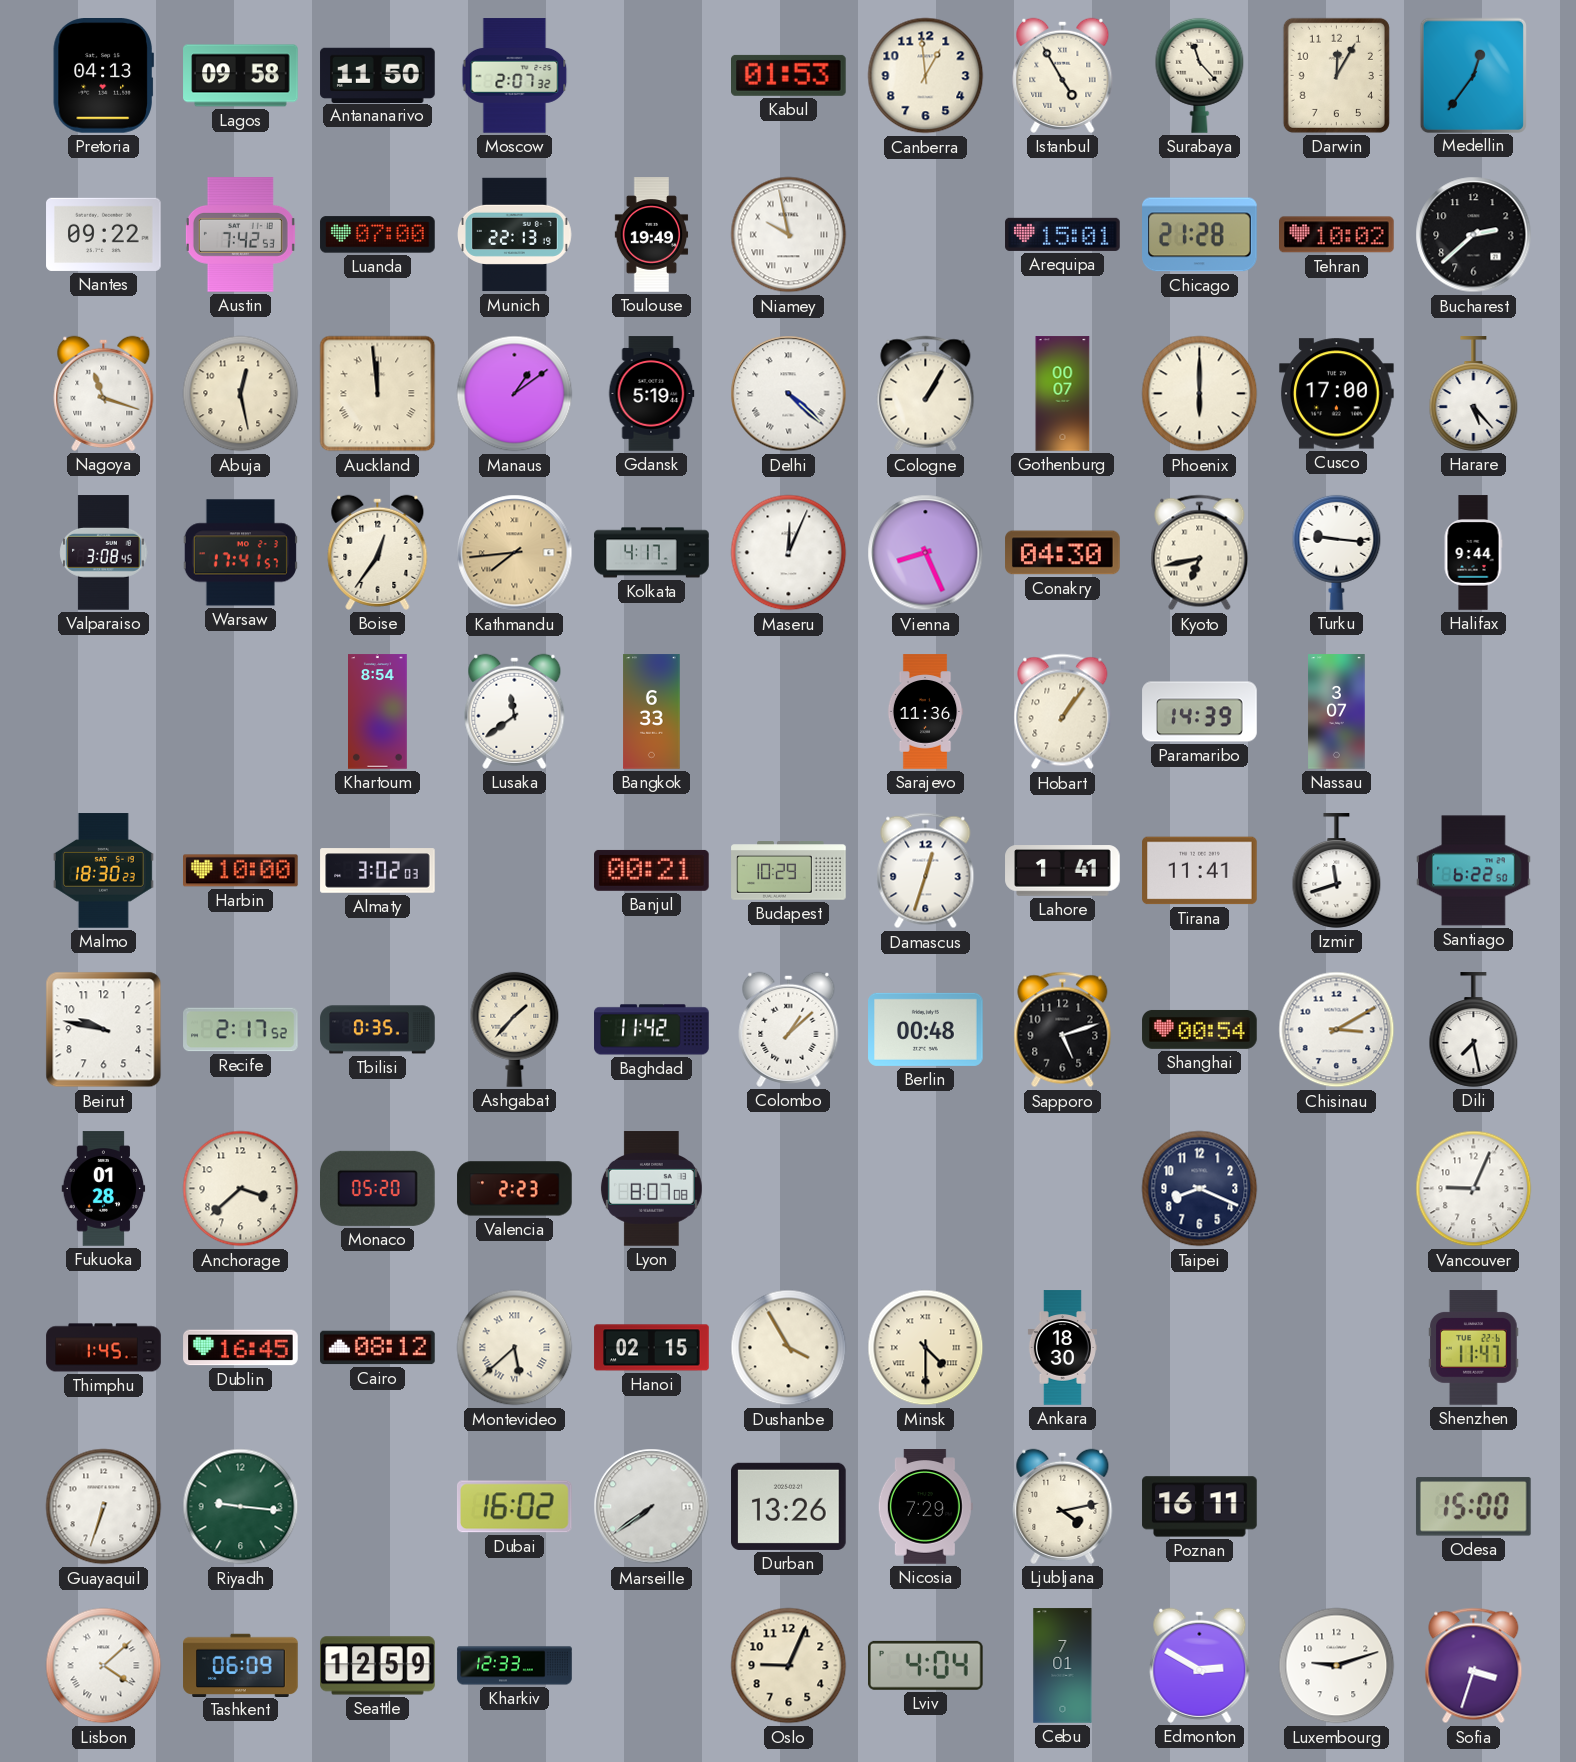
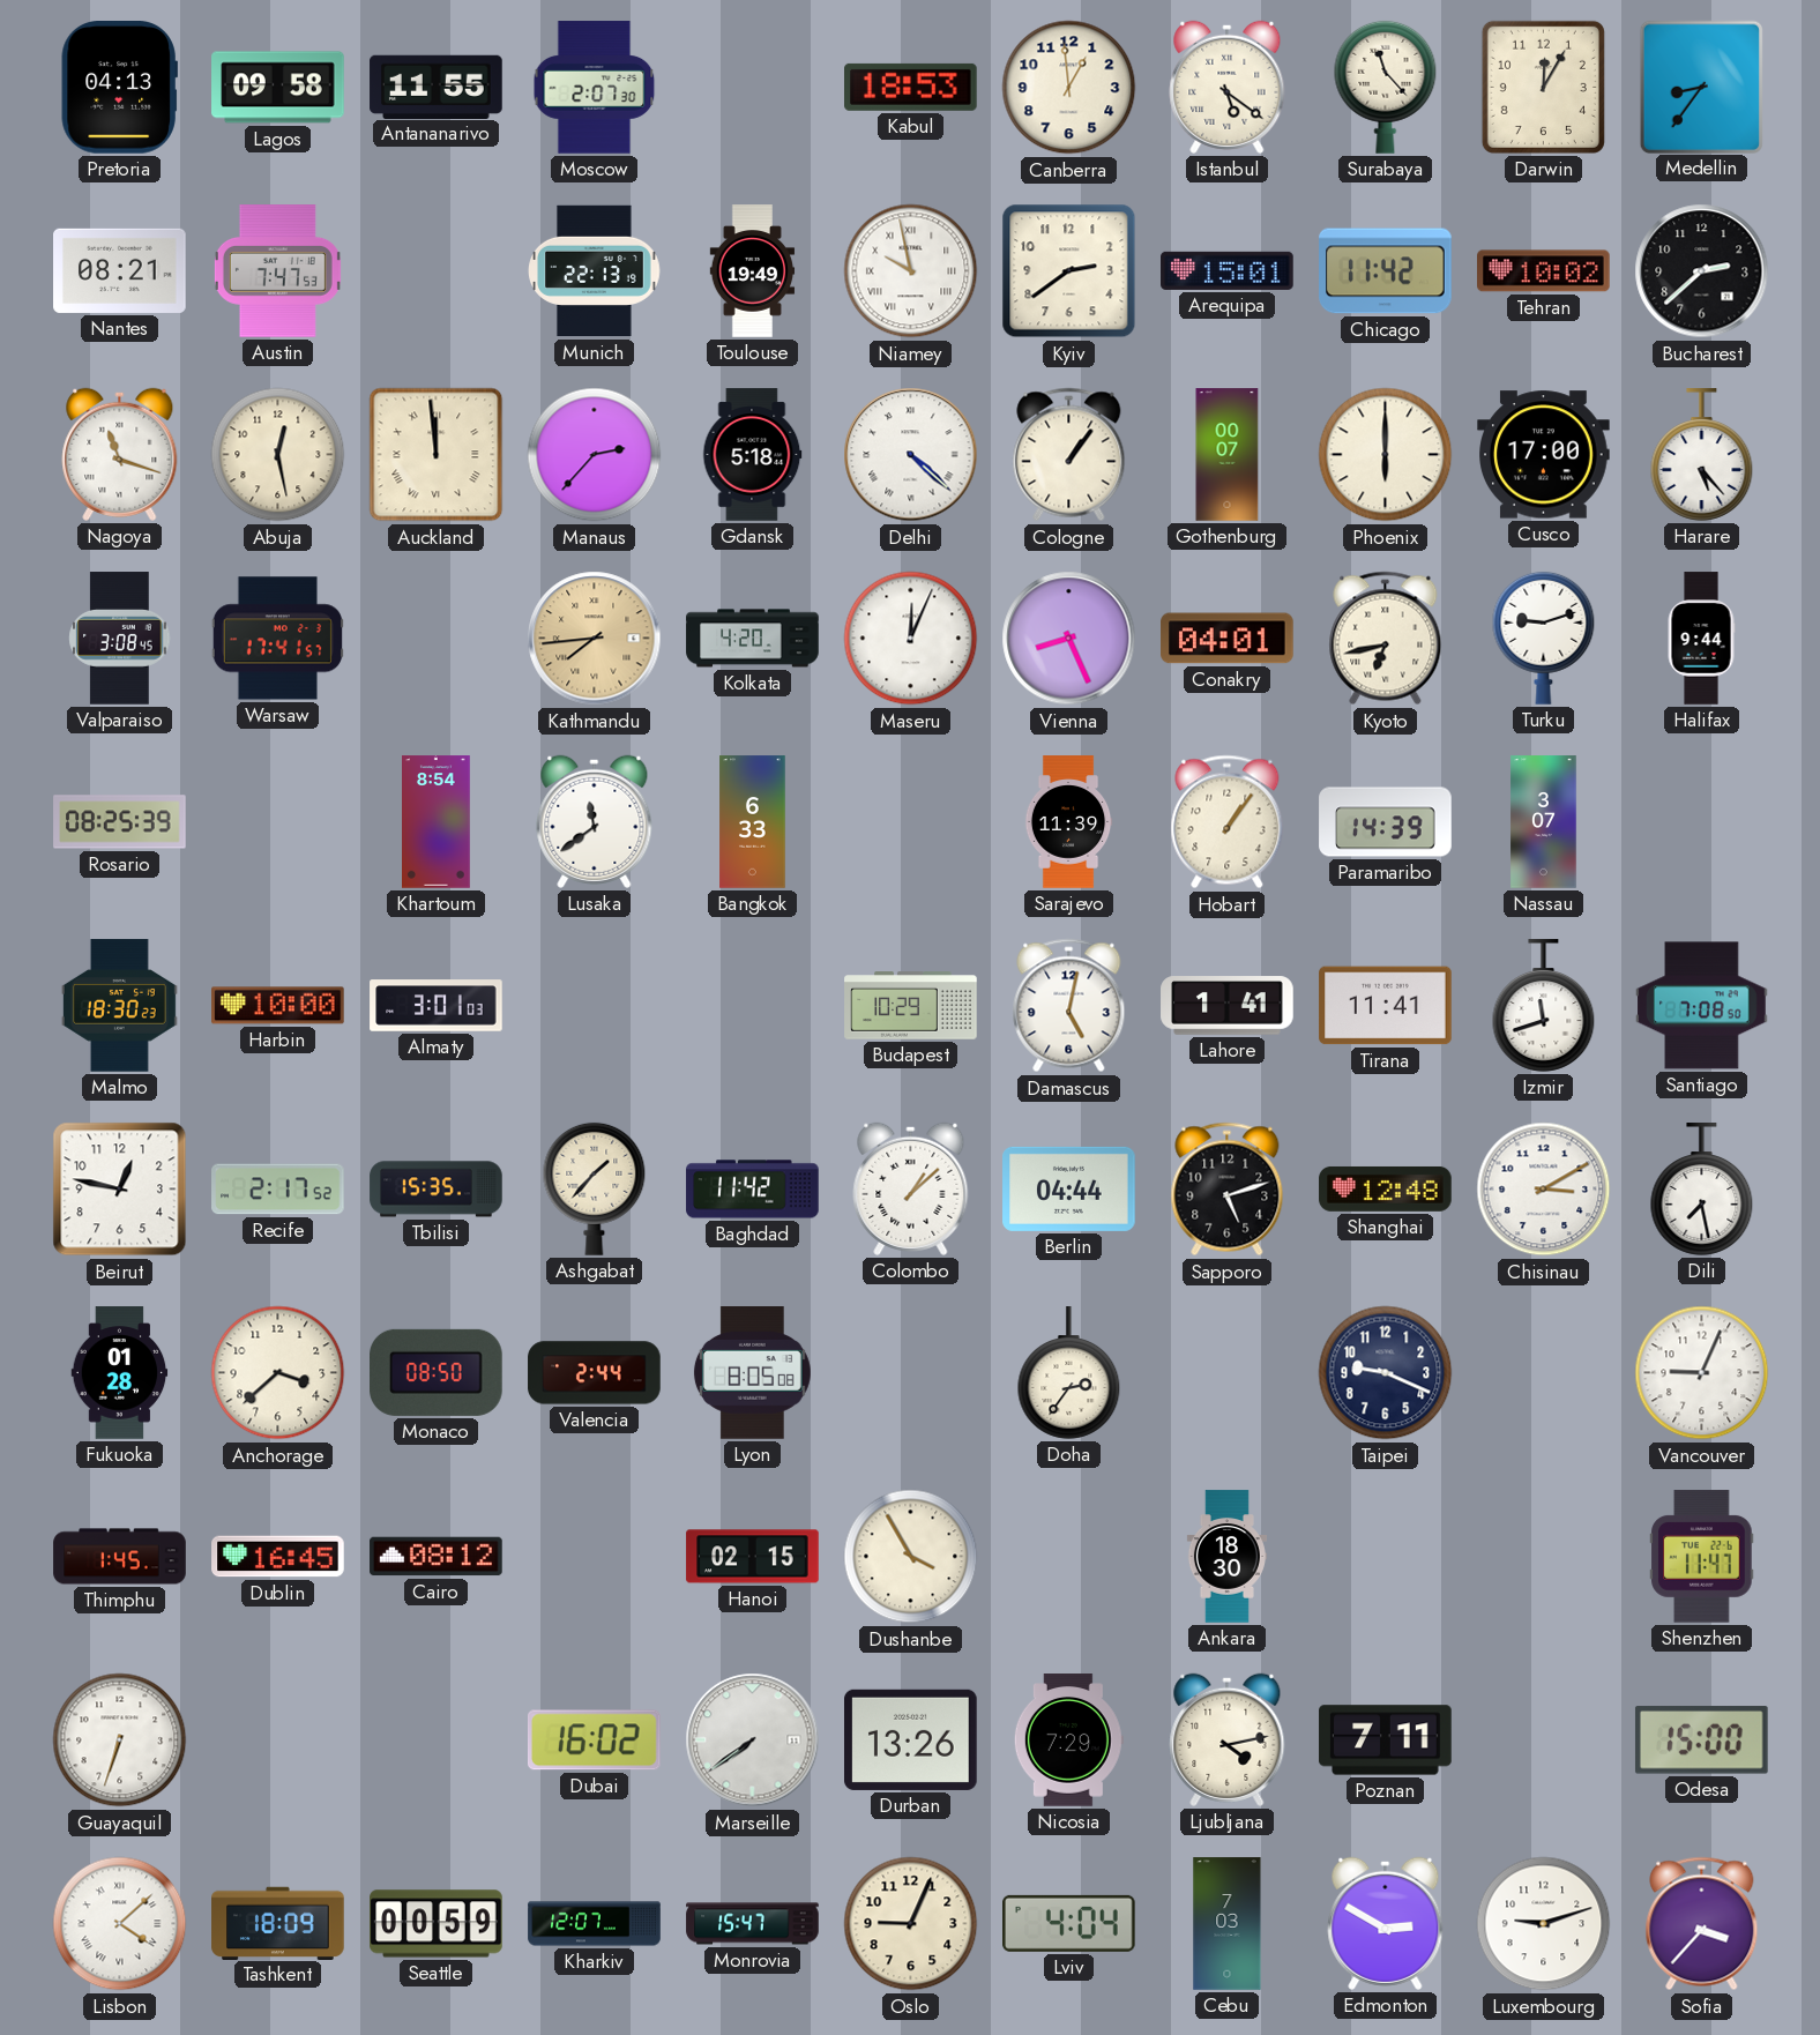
Antananarivo: 11:50 -> 11:55 (437, 87)
Moscow: 2:07:32 -> 2:07:30 (595, 88)
Kabul: 01:53 -> 18:53 (911, 87)
Istanbul: 4:55 -> 5:21 (1228, 87)
Medellin: 12:36 -> 8:36 (1701, 87)
Nantes: 09:22 -> 08:21 (120, 270)
Austin: 7:42 -> 7:47 (277, 271)
Luanda: 07:00 -> none (378, 235)
Kyiv: none -> 2:39 (1069, 271)
Chicago: 21:28 -> 11:42 (1386, 271)
Manaus: 1:09 -> 2:37 (595, 455)
Gdansk: 5:19 -> 5:18 (752, 455)
Cologne: 1:05 -> 1:06 (1069, 455)
Boise: 12:36 -> none (378, 552)
Kolkata: 4:17 -> 4:20 (753, 639)
Conakry: 04:30 -> 04:01 (1228, 639)
Turku: 9:16 -> 9:12 (1544, 638)
Rosario: none -> 08:25 (120, 822)
Sarajevo: 11:36 -> 11:39 (1068, 822)
Almaty: 3:02 -> 3:01 (437, 1006)
Banjul: 00:21 -> none (652, 870)
Damascus: 12:33 -> 5:02 (1069, 1006)
Santiago: 6:22 -> 7:08 (1702, 1006)
Beirut: 9:47 -> 12:47 (120, 1190)
Tbilisi: 0:35 -> 15:35 (437, 1190)
Berlin: 00:48 -> 04:44 (1069, 1188)
Shanghai: 00:54 -> 12:48 (1386, 1188)
Monaco: 05:20 -> 08:50 (437, 1372)
Valencia: 2:23 -> 2:44 (595, 1373)
Lyon: 8:07 -> 8:05 (752, 1373)
Doha: none -> 2:36 (1069, 1373)
Taipei: 8:19 -> 9:19 (1386, 1373)
Montevideo: 5:38 -> none (515, 1348)
Minsk: 4:30 -> none (926, 1348)
Riyadh: 9:16 -> none (241, 1507)
Poznan: 16:11 -> 7:11 (1386, 1740)
Tashkent: 06:09 -> 18:09 (278, 1923)
Seattle: 12:59 -> 00:59 (437, 1924)
Kharkiv: 12:33 -> 12:07 (595, 1924)
Monrovia: none -> 15:47 (753, 1924)
Cebu: 7:01 -> 7:03 (1228, 1924)
Sofia: 3:33 -> 3:37 (1702, 1924)
